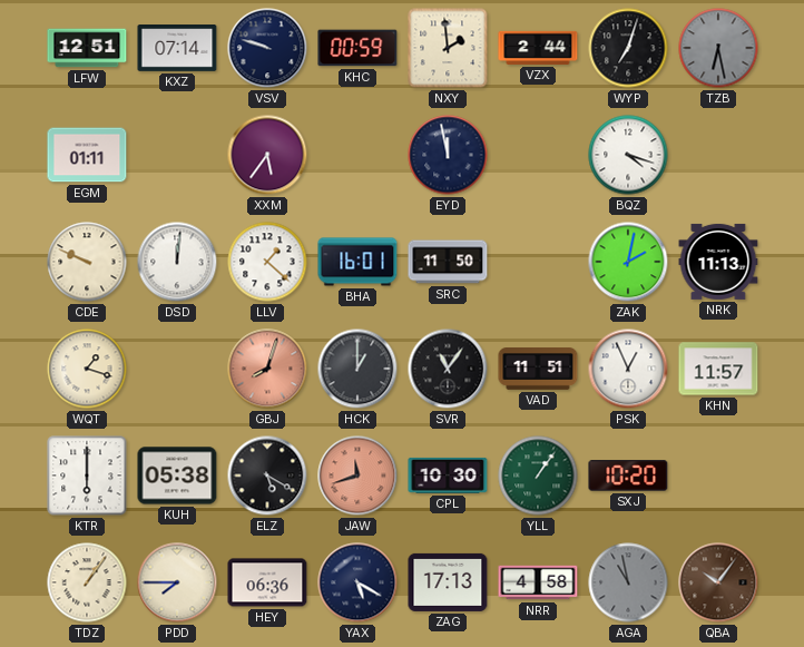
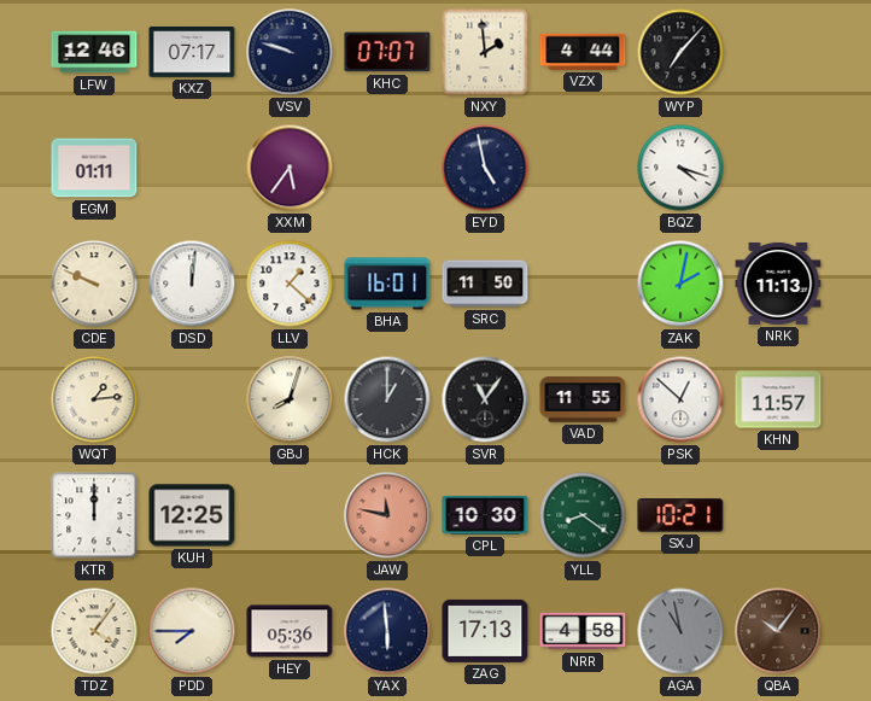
LFW: 12:51 -> 12:46 (94, 52)
KXZ: 07:14 -> 07:17 (192, 52)
KHC: 00:59 -> 07:07 (387, 52)
VZX: 2:44 -> 4:44 (583, 52)
WYP: 7:03 -> 7:07 (680, 52)
TZB: 6:28 -> none (718, 48)
EYD: 11:58 -> 4:58 (485, 168)
WQT: 1:18 -> 1:14 (94, 399)
GBJ dial: salmon -> cream (290, 399)
VAD: 11:51 -> 11:55 (583, 399)
PSK: 12:56 -> 12:52 (680, 399)
KTR: 6:00 -> 12:00 (94, 515)
KUH: 05:38 -> 12:25 (192, 515)
ELZ: 5:20 -> none (267, 476)
JAW: 11:42 -> 11:47 (387, 515)
YLL: 1:06 -> 8:21 (583, 515)
SXJ: 10:20 -> 10:21 (680, 515)
TDZ: 1:06 -> 4:06 (94, 631)
HEY: 06:36 -> 05:36 (290, 631)
YAX: 5:20 -> 5:59 (387, 631)
